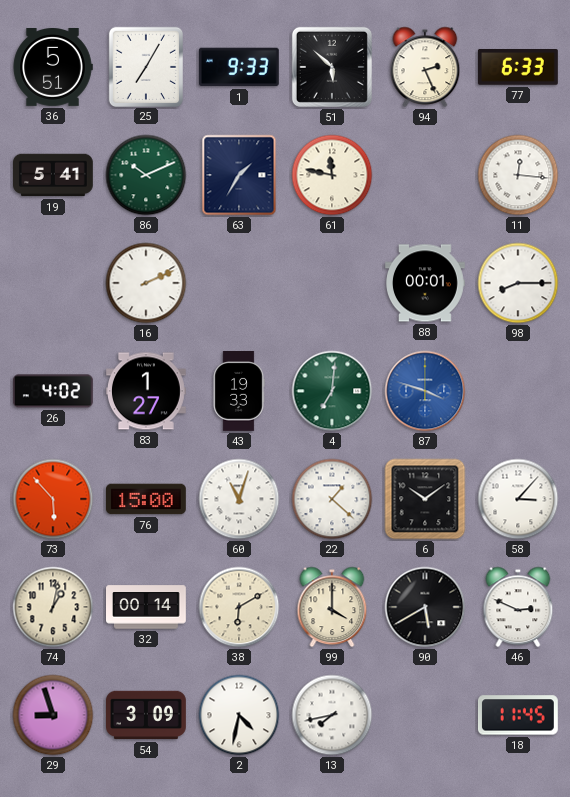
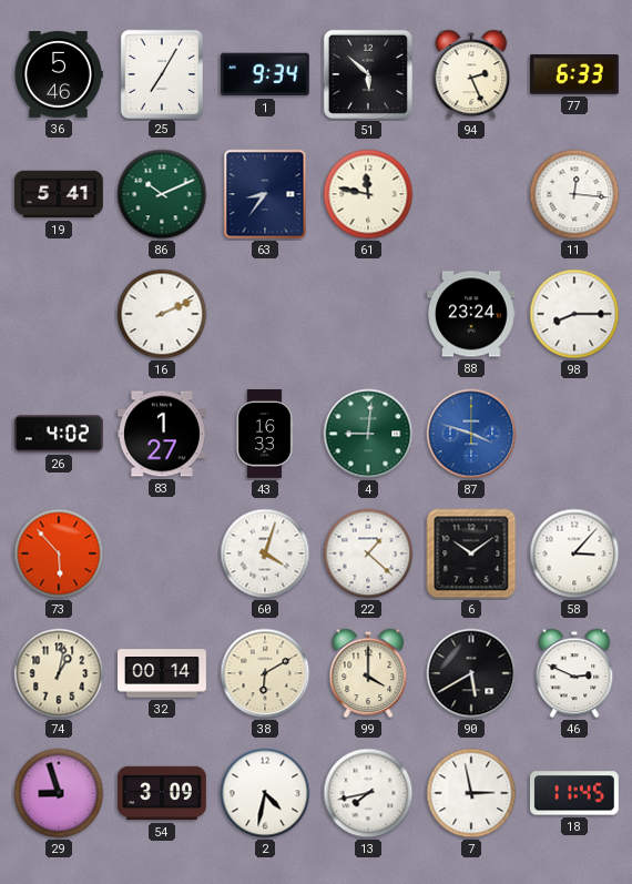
36: 5:51 -> 5:46 (59, 75)
1: 9:33 -> 9:34 (265, 74)
63: 1:35 -> 8:36 (265, 194)
88: 00:01 -> 23:24 (472, 314)
43: 19:33 -> 16:33 (265, 435)
4: 7:01 -> 9:01 (368, 434)
76: 15:00 -> none (147, 499)
60: 11:03 -> 4:03 (265, 553)
7: none -> 2:58 (471, 793)
